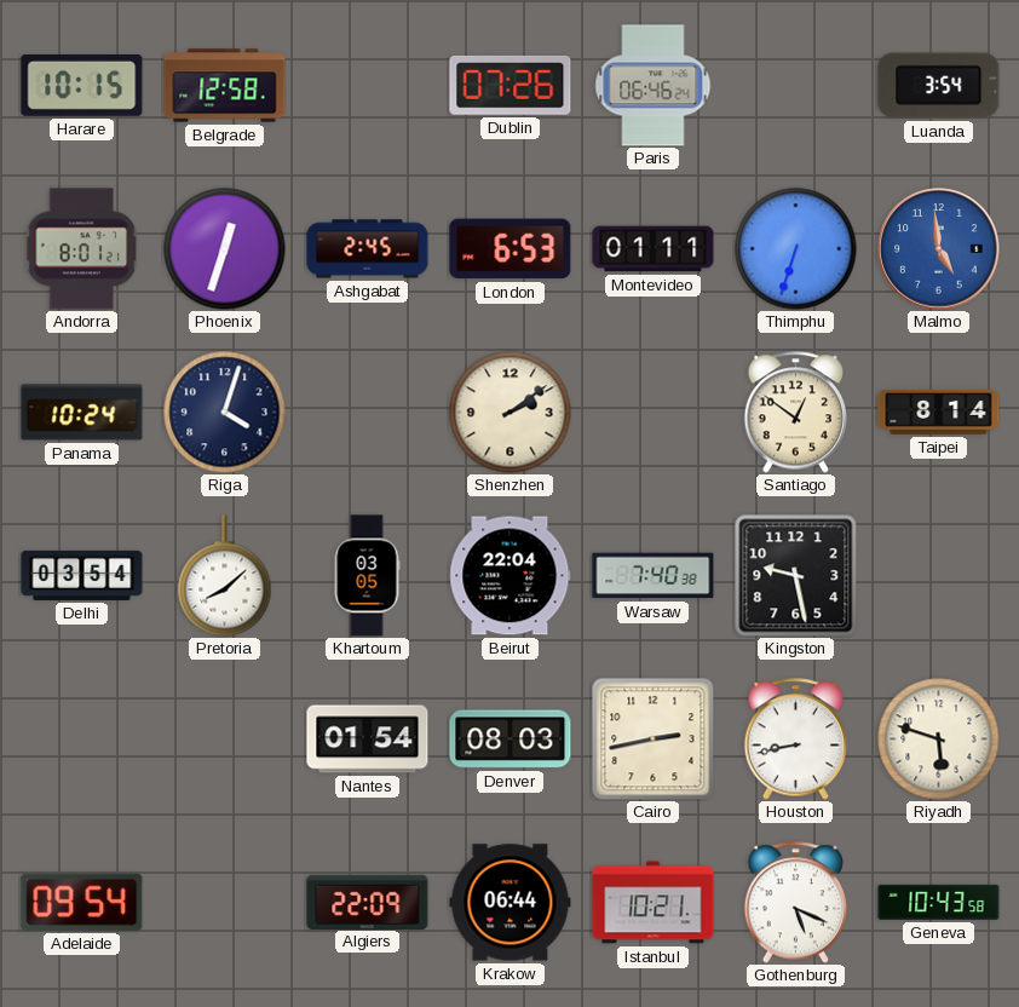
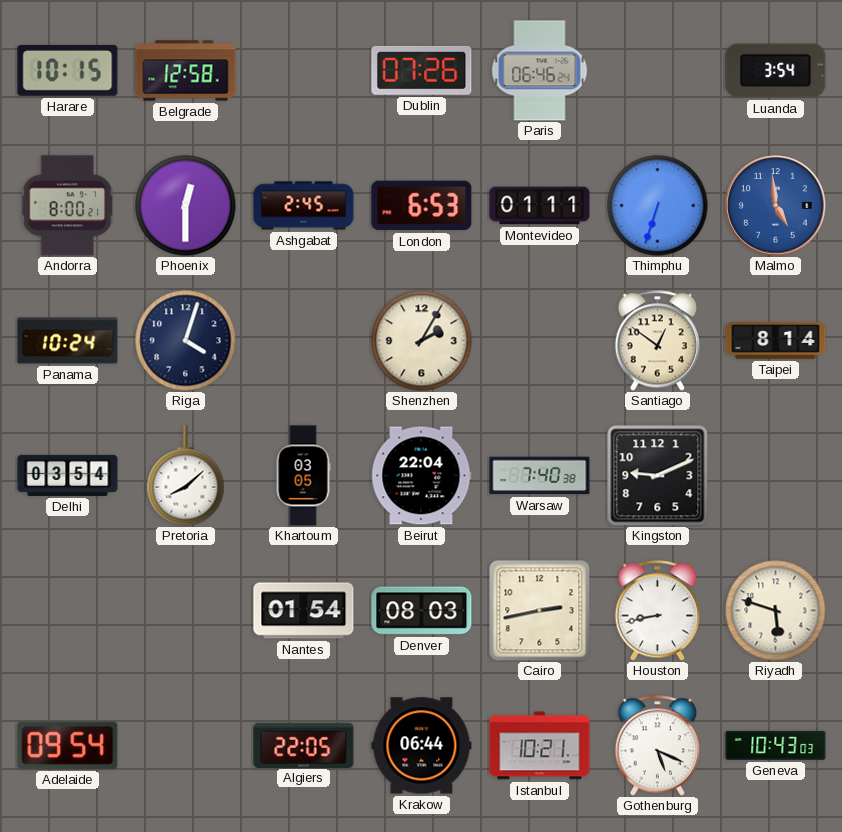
Andorra: 8:01 -> 8:00 (68, 206)
Phoenix: 12:33 -> 12:30 (186, 206)
Shenzhen: 2:09 -> 2:05 (422, 341)
Kingston: 9:28 -> 9:11 (658, 476)
Algiers: 22:09 -> 22:05 (304, 745)
Geneva: 10:43:58 -> 10:43:03 (776, 745)
